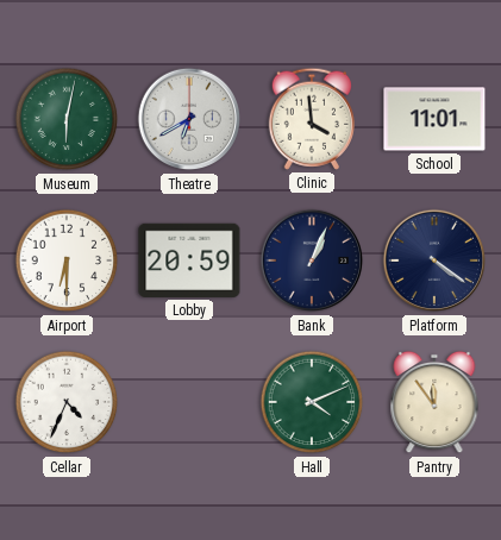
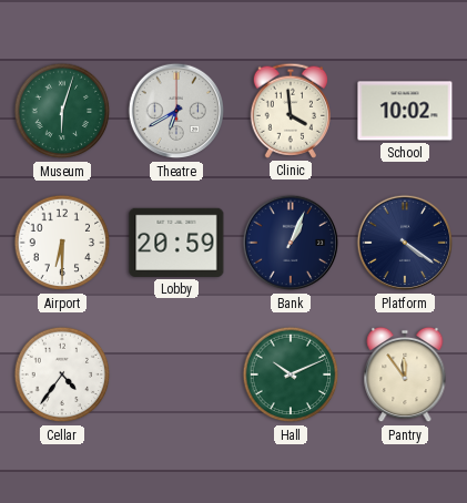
Museum: 6:02 -> 6:03 (62, 111)
School: 11:01 -> 10:02 (405, 111)
Cellar: 4:34 -> 4:36 (62, 374)
Hall: 4:11 -> 10:11 (291, 374)
